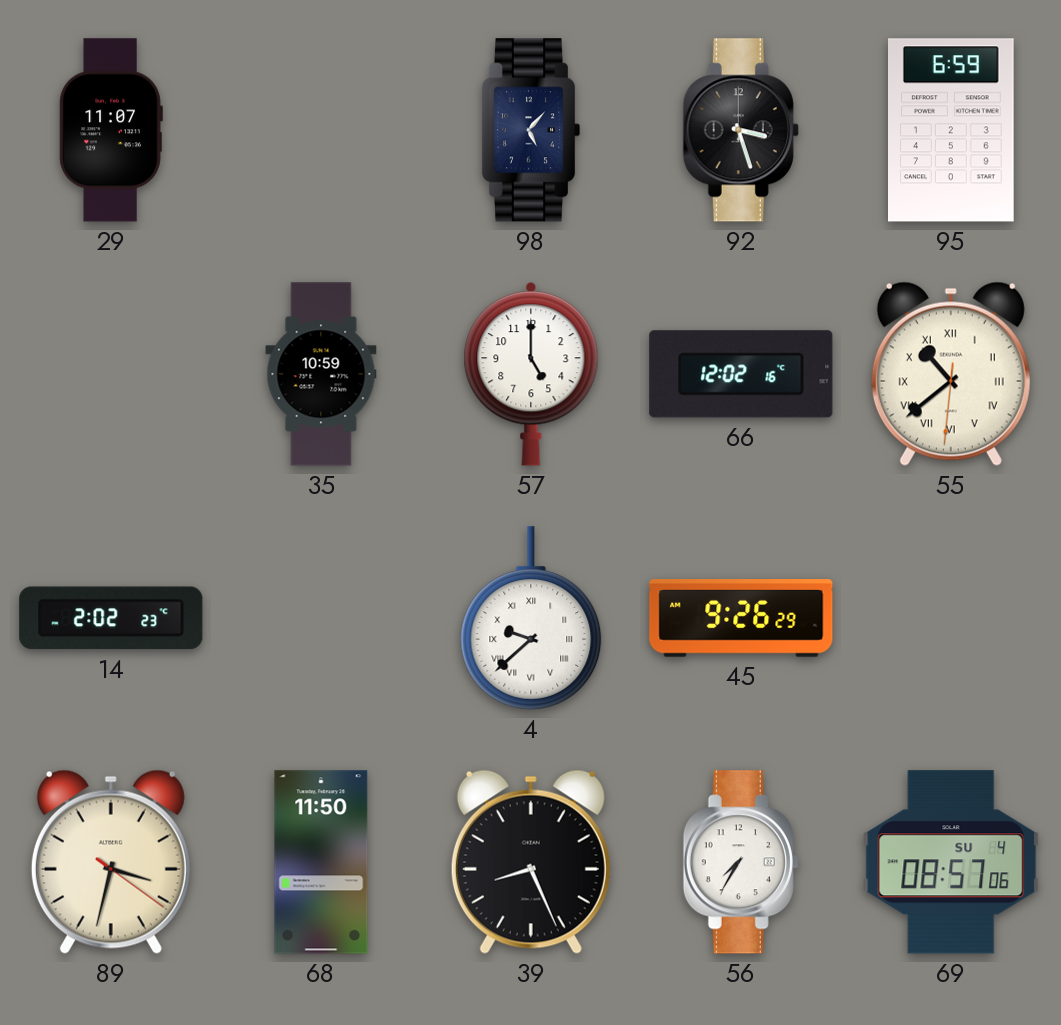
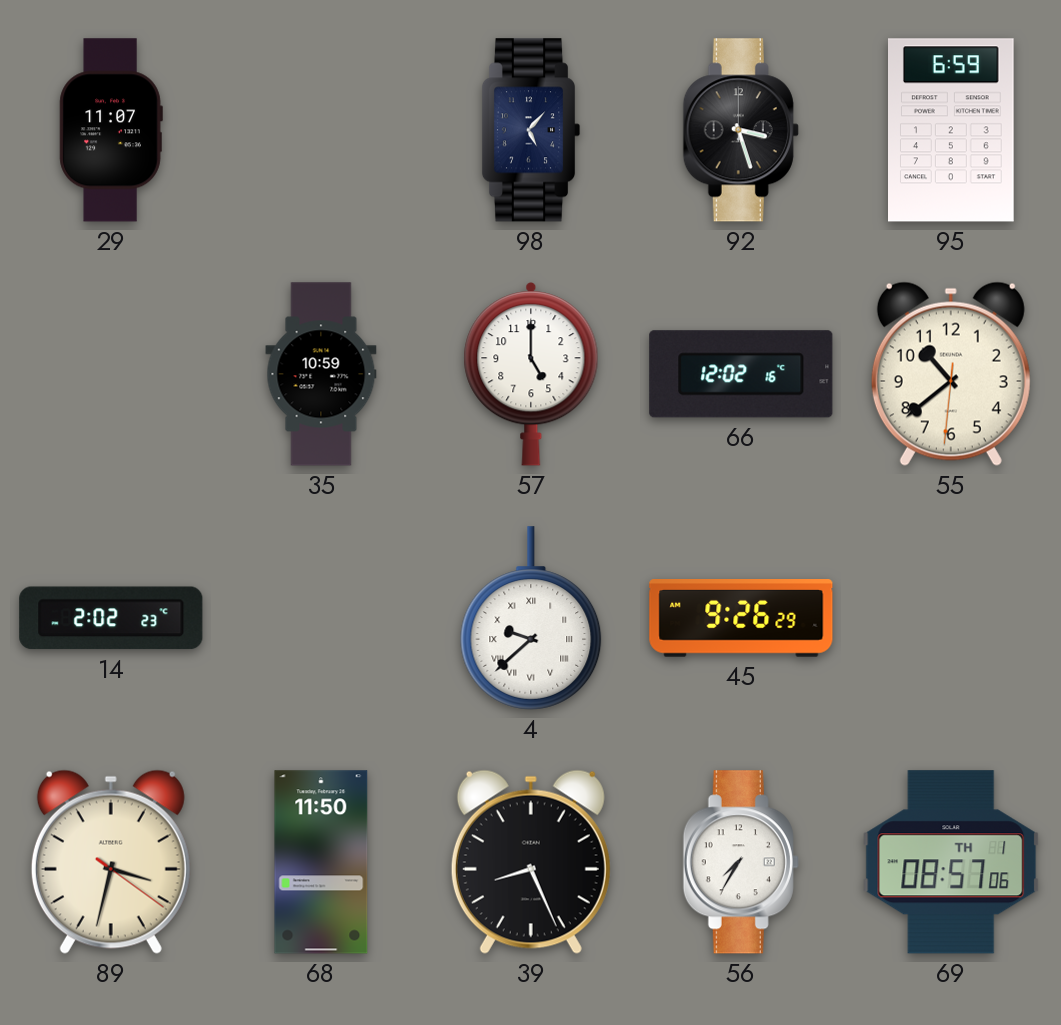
55 numerals: Roman -> Arabic (951, 374)
69 date: SU 4 -> TH 1 (951, 862)
